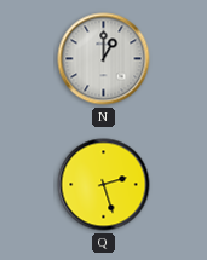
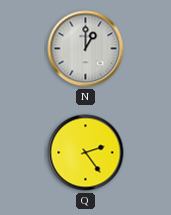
Q: 2:27 -> 2:24 (86, 153)
